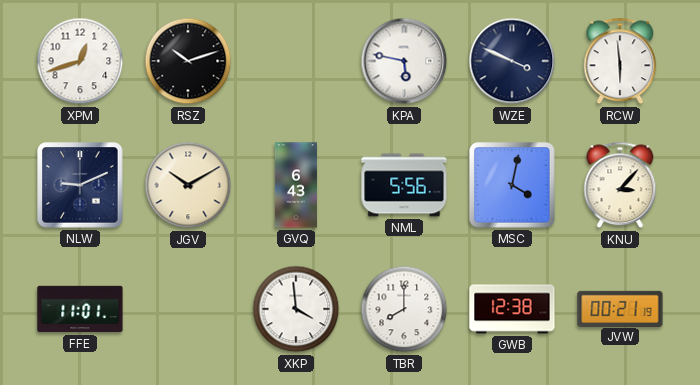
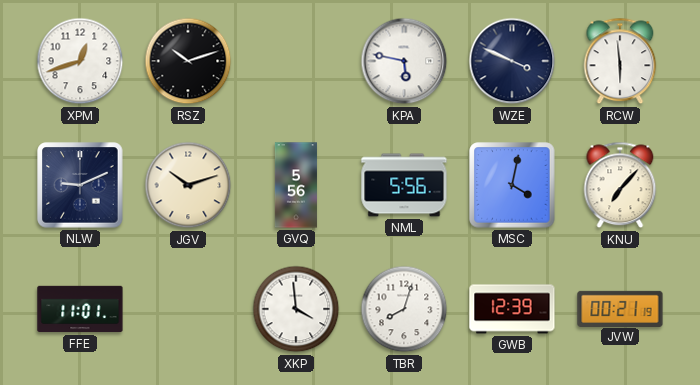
JGV: 10:10 -> 10:12 (188, 185)
GVQ: 6:43 -> 5:56 (296, 185)
KNU: 3:07 -> 7:07 (620, 185)
TBR: 8:00 -> 8:03 (404, 309)
GWB: 12:38 -> 12:39 (512, 309)
